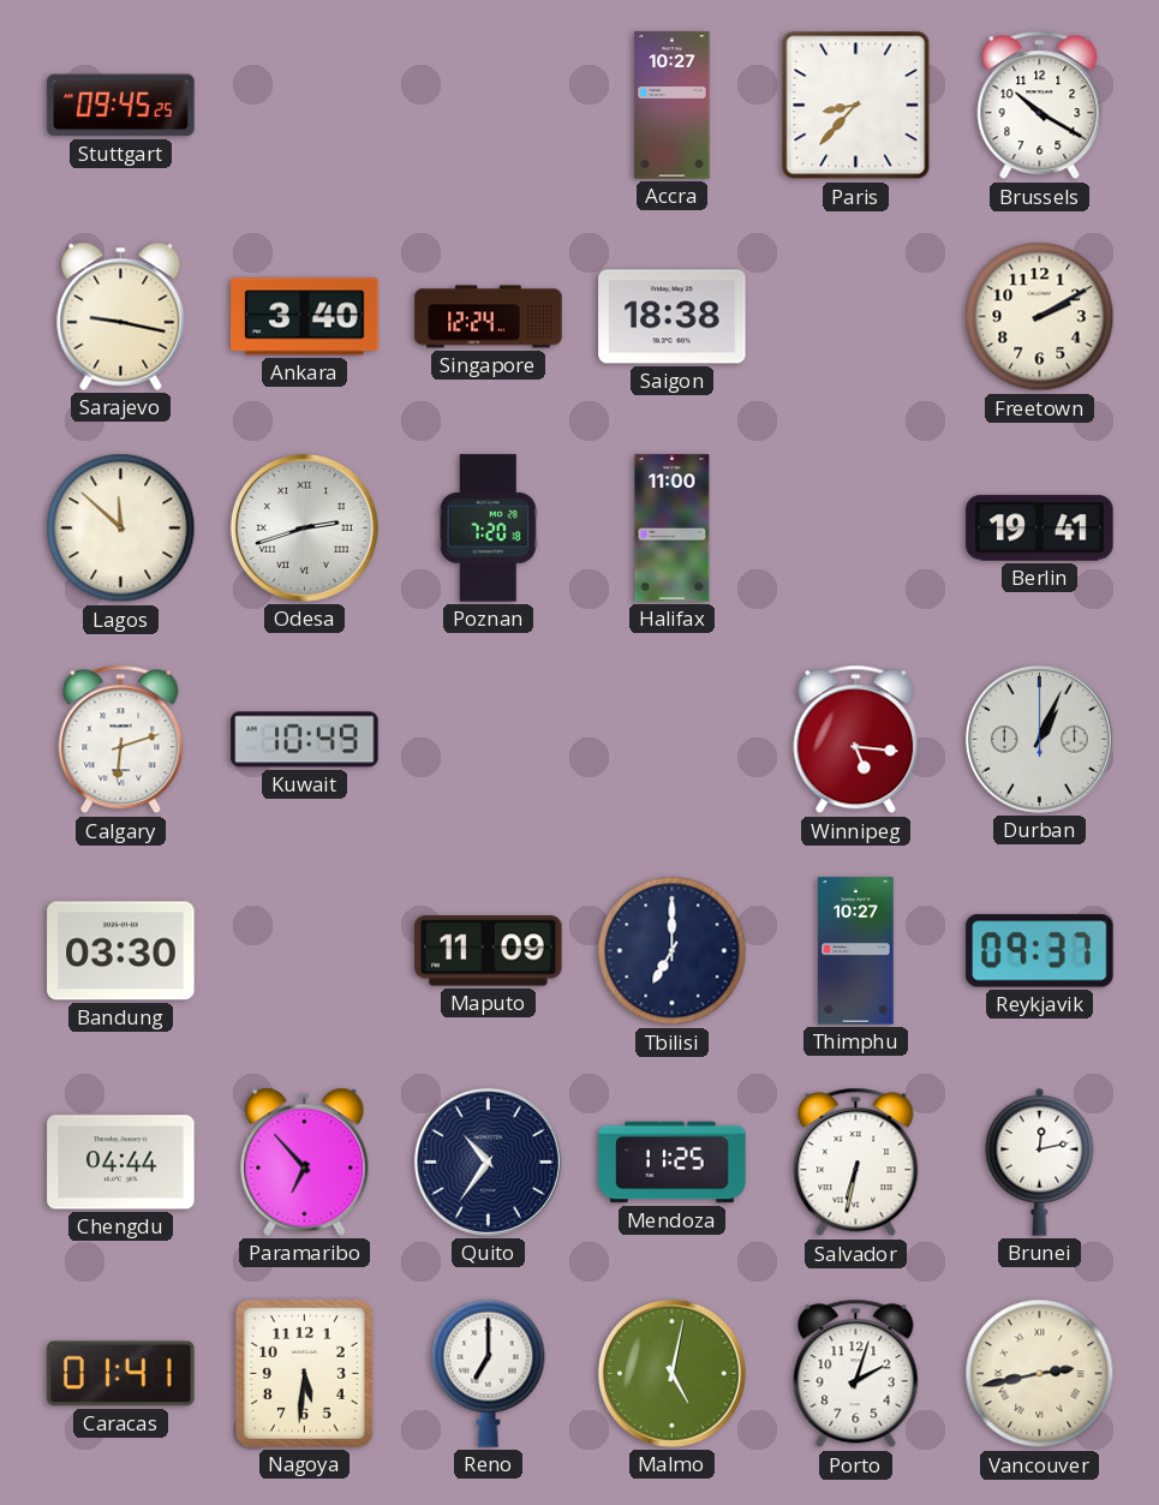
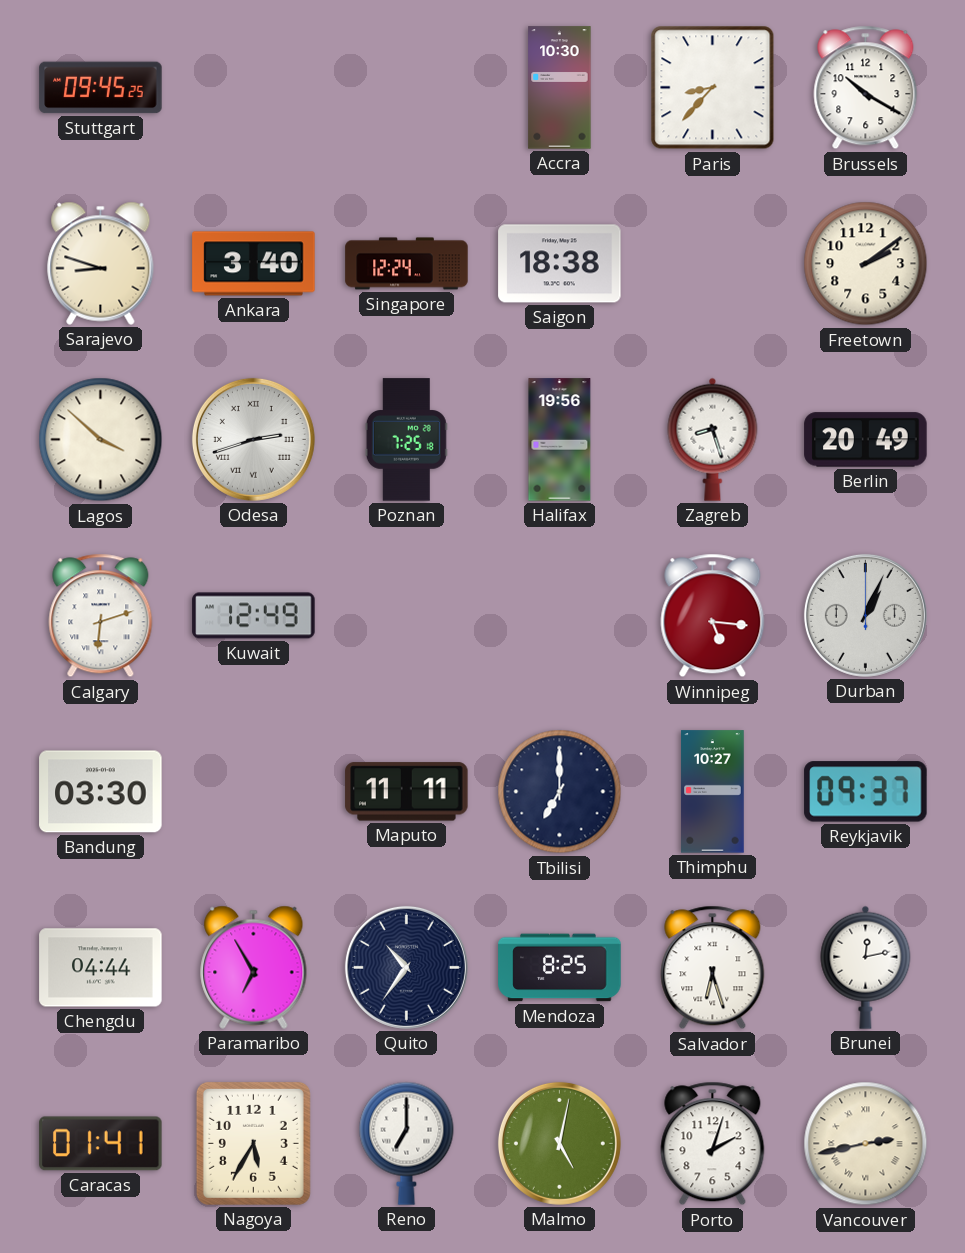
Accra: 10:27 -> 10:30 (560, 88)
Sarajevo: 9:17 -> 8:48 (101, 263)
Freetown: 2:10 -> 2:09 (866, 264)
Lagos: 11:52 -> 3:52 (101, 440)
Poznan: 7:20 -> 7:25 (406, 440)
Halifax: 11:00 -> 19:56 (560, 440)
Zagreb: none -> 8:27 (713, 439)
Berlin: 19:41 -> 20:49 (866, 440)
Kuwait: 10:49 -> 12:49 (254, 616)
Maputo: 11:09 -> 11:11 (407, 792)
Paramaribo: 6:53 -> 6:55 (254, 967)
Mendoza: 11:25 -> 8:25 (560, 968)
Salvador: 6:32 -> 6:27 (713, 968)
Nagoya: 5:31 -> 5:35 (253, 1143)
